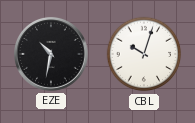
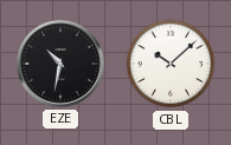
CBL: 10:03 -> 10:08 (171, 64)
